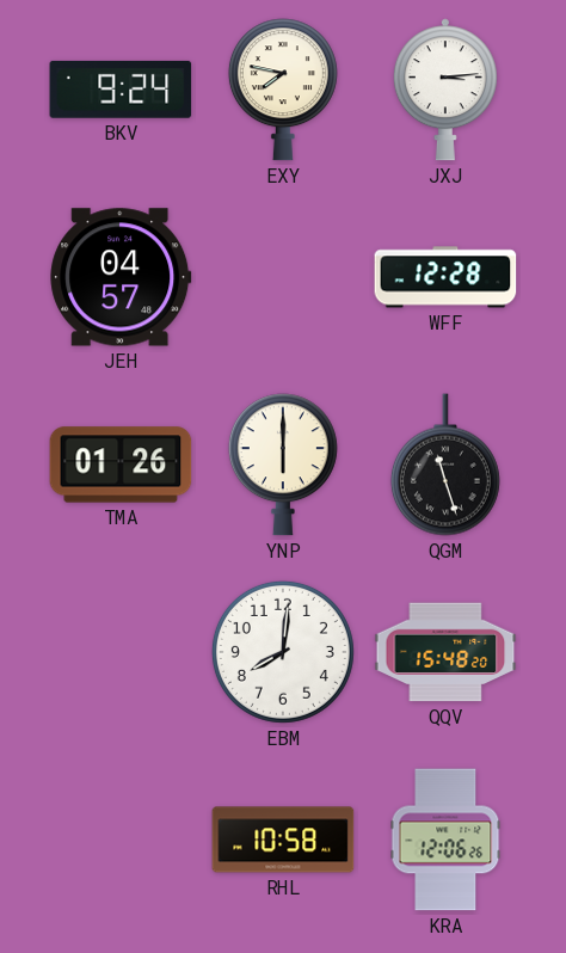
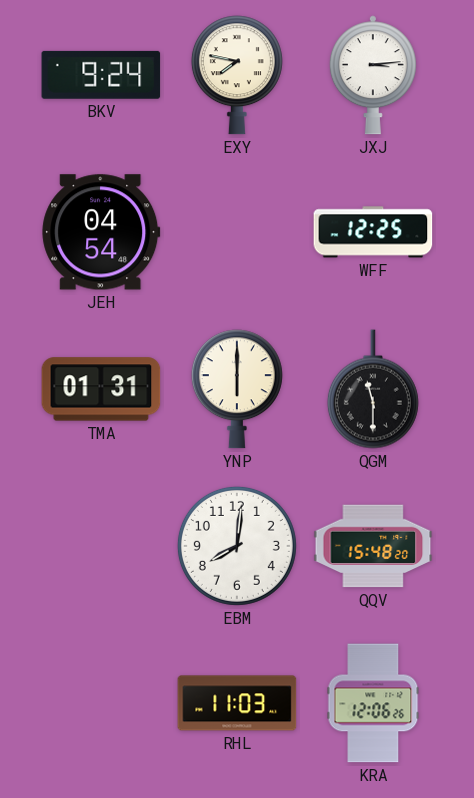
JEH: 04:57 -> 04:54 (101, 232)
WFF: 12:28 -> 12:25 (373, 232)
TMA: 01:26 -> 01:31 (101, 389)
QGM: 11:27 -> 11:30 (373, 389)
RHL: 10:58 -> 11:03 (237, 703)
